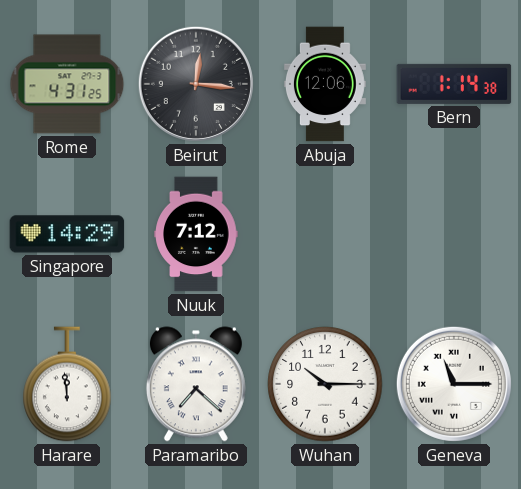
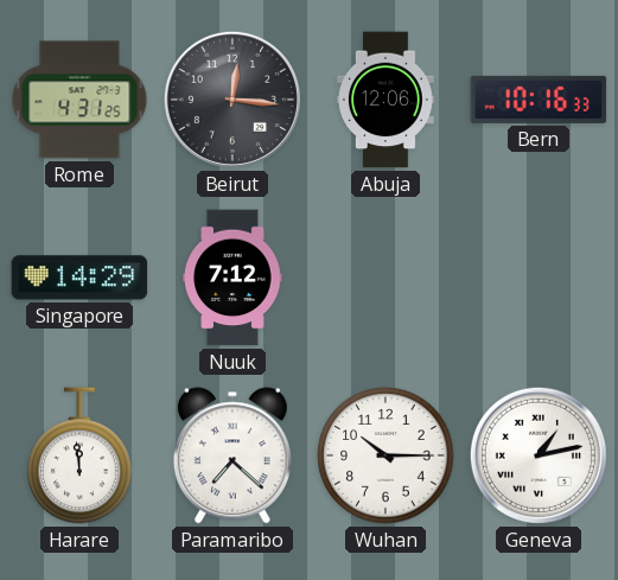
Bern: 1:14 -> 10:16 (539, 100)
Geneva: 11:15 -> 1:13 (539, 455)
